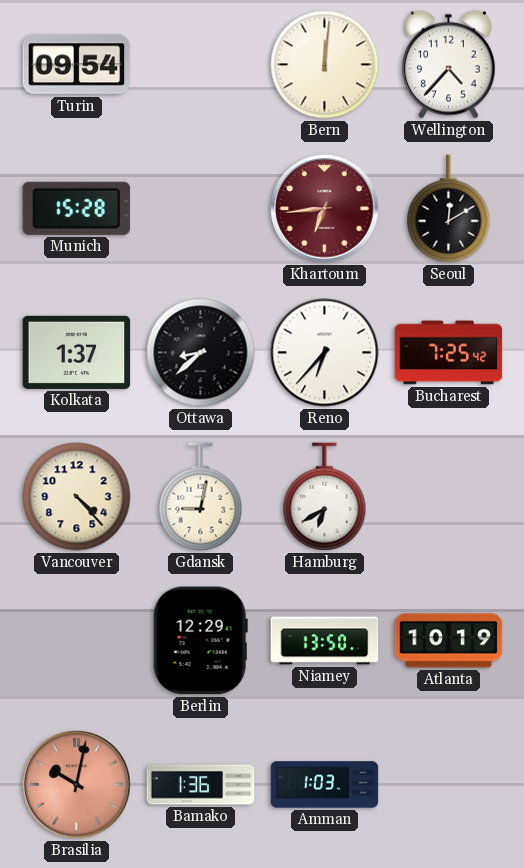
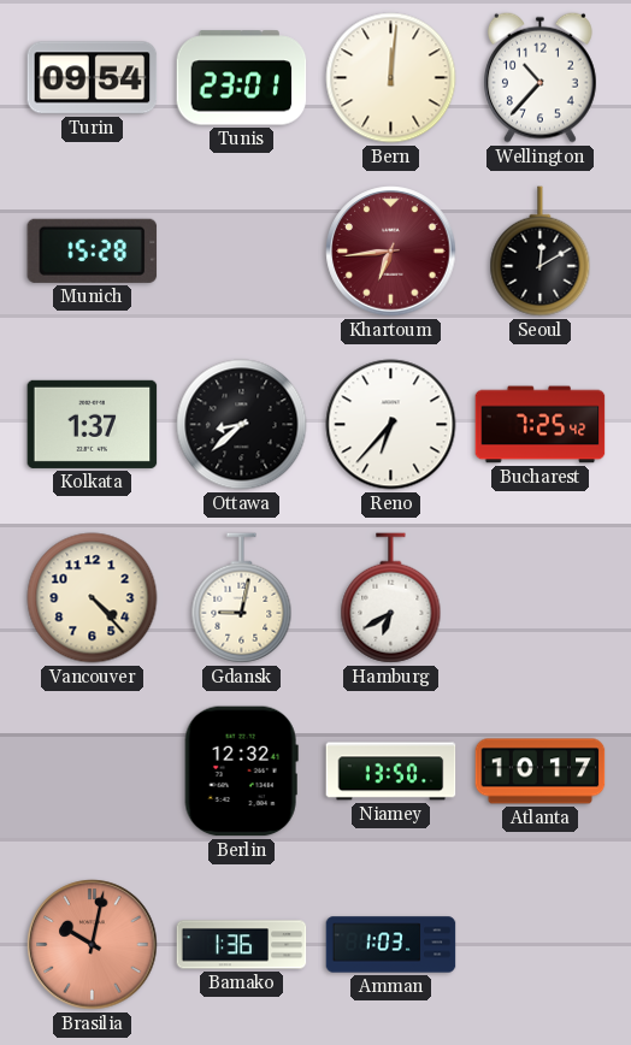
Tunis: none -> 23:01 (242, 78)
Wellington: 4:37 -> 10:37 (539, 77)
Berlin: 12:29 -> 12:32 (241, 772)
Atlanta: 10:19 -> 10:17 (541, 772)
